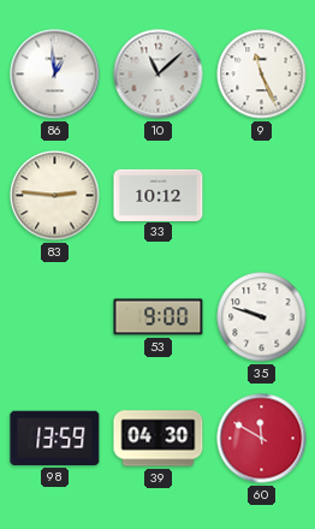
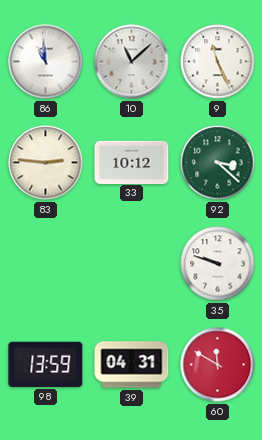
86: 12:59 -> 10:59 (46, 62)
92: none -> 3:22 (218, 163)
53: 9:00 -> none (159, 317)
39: 04:30 -> 04:31 (132, 365)
